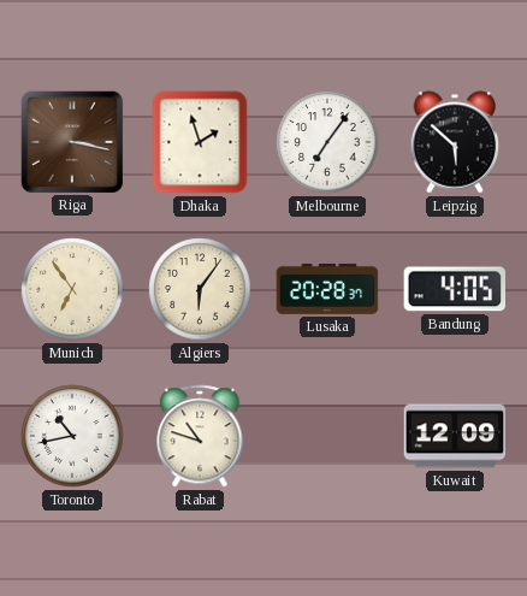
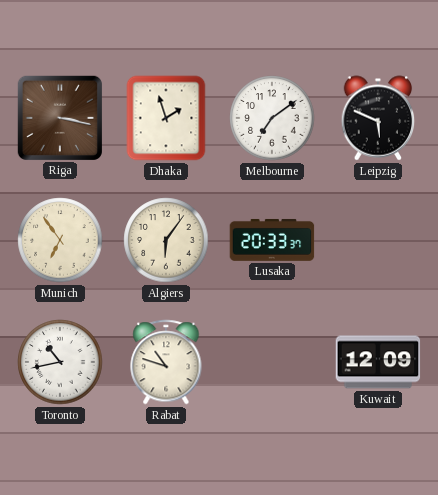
Melbourne: 7:06 -> 7:09 (272, 118)
Leipzig: 5:52 -> 5:49 (378, 118)
Lusaka: 20:28 -> 20:33 (272, 240)
Bandung: 4:05 -> none (455, 289)
